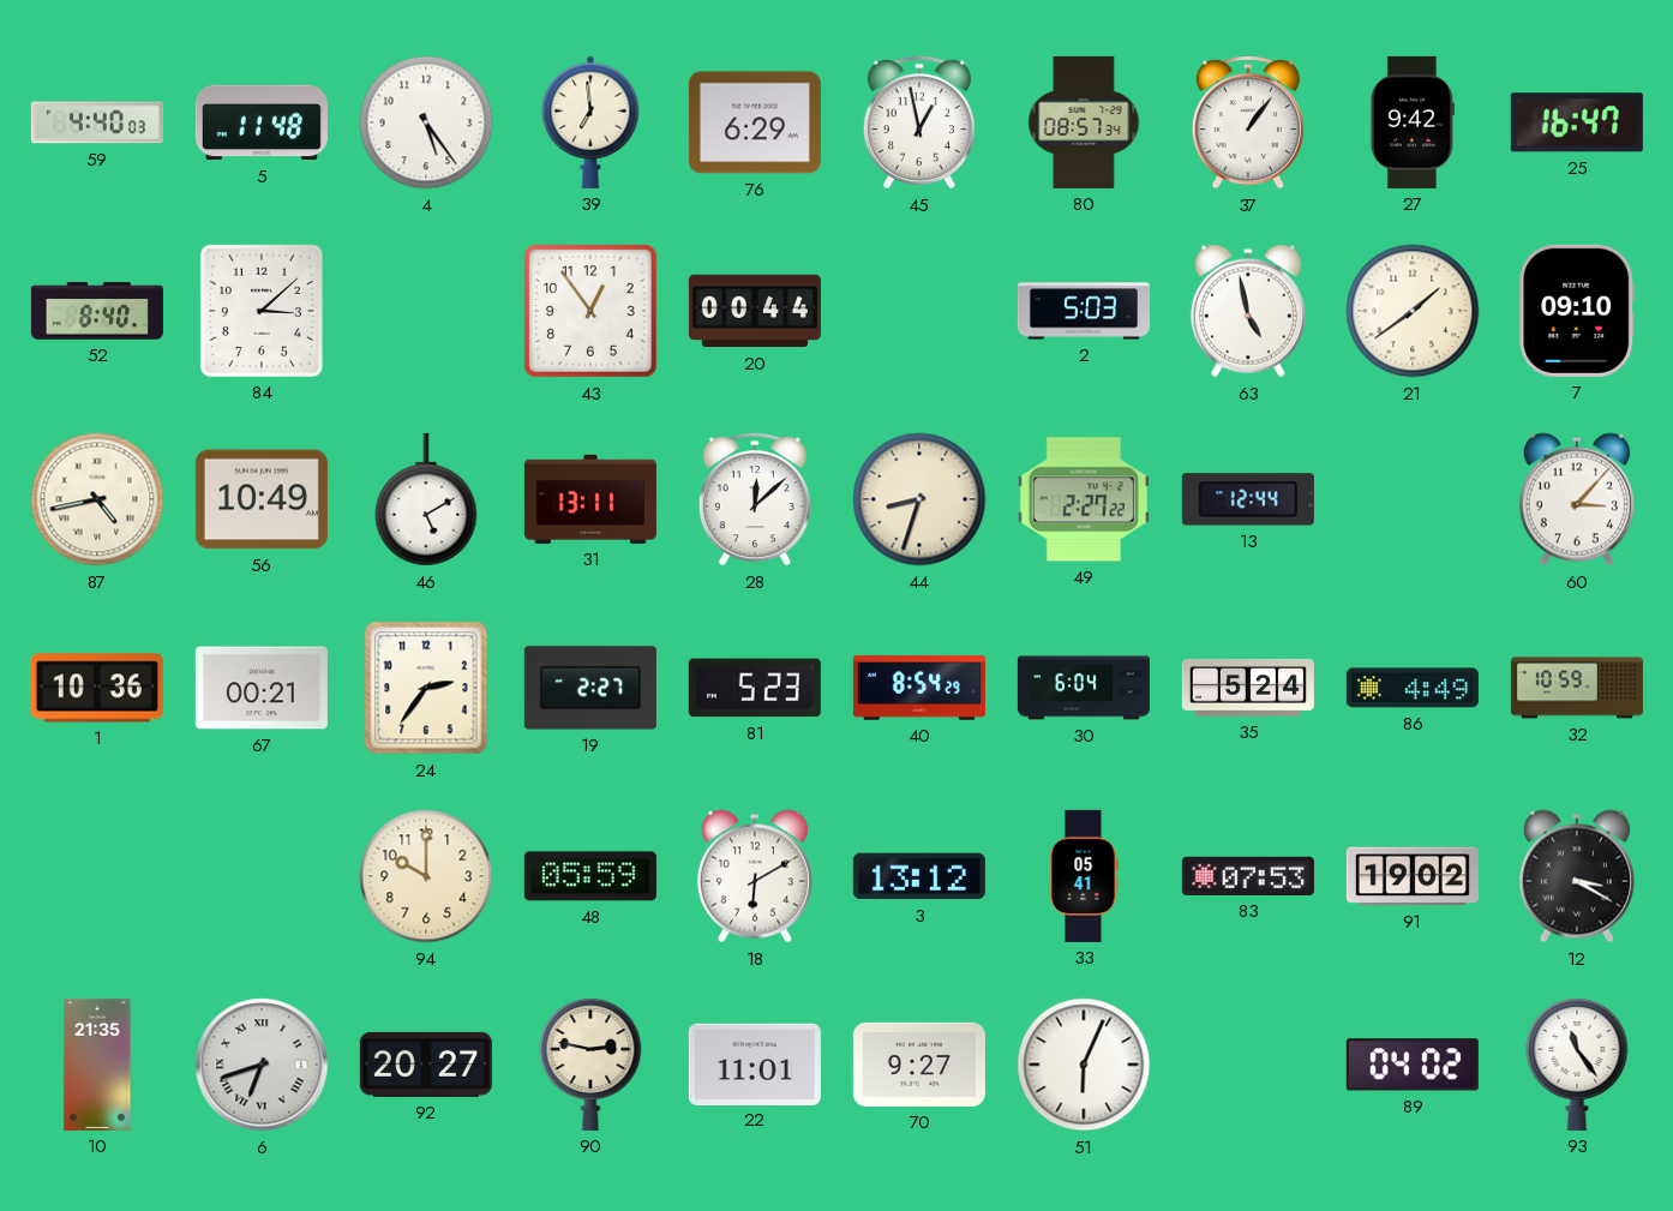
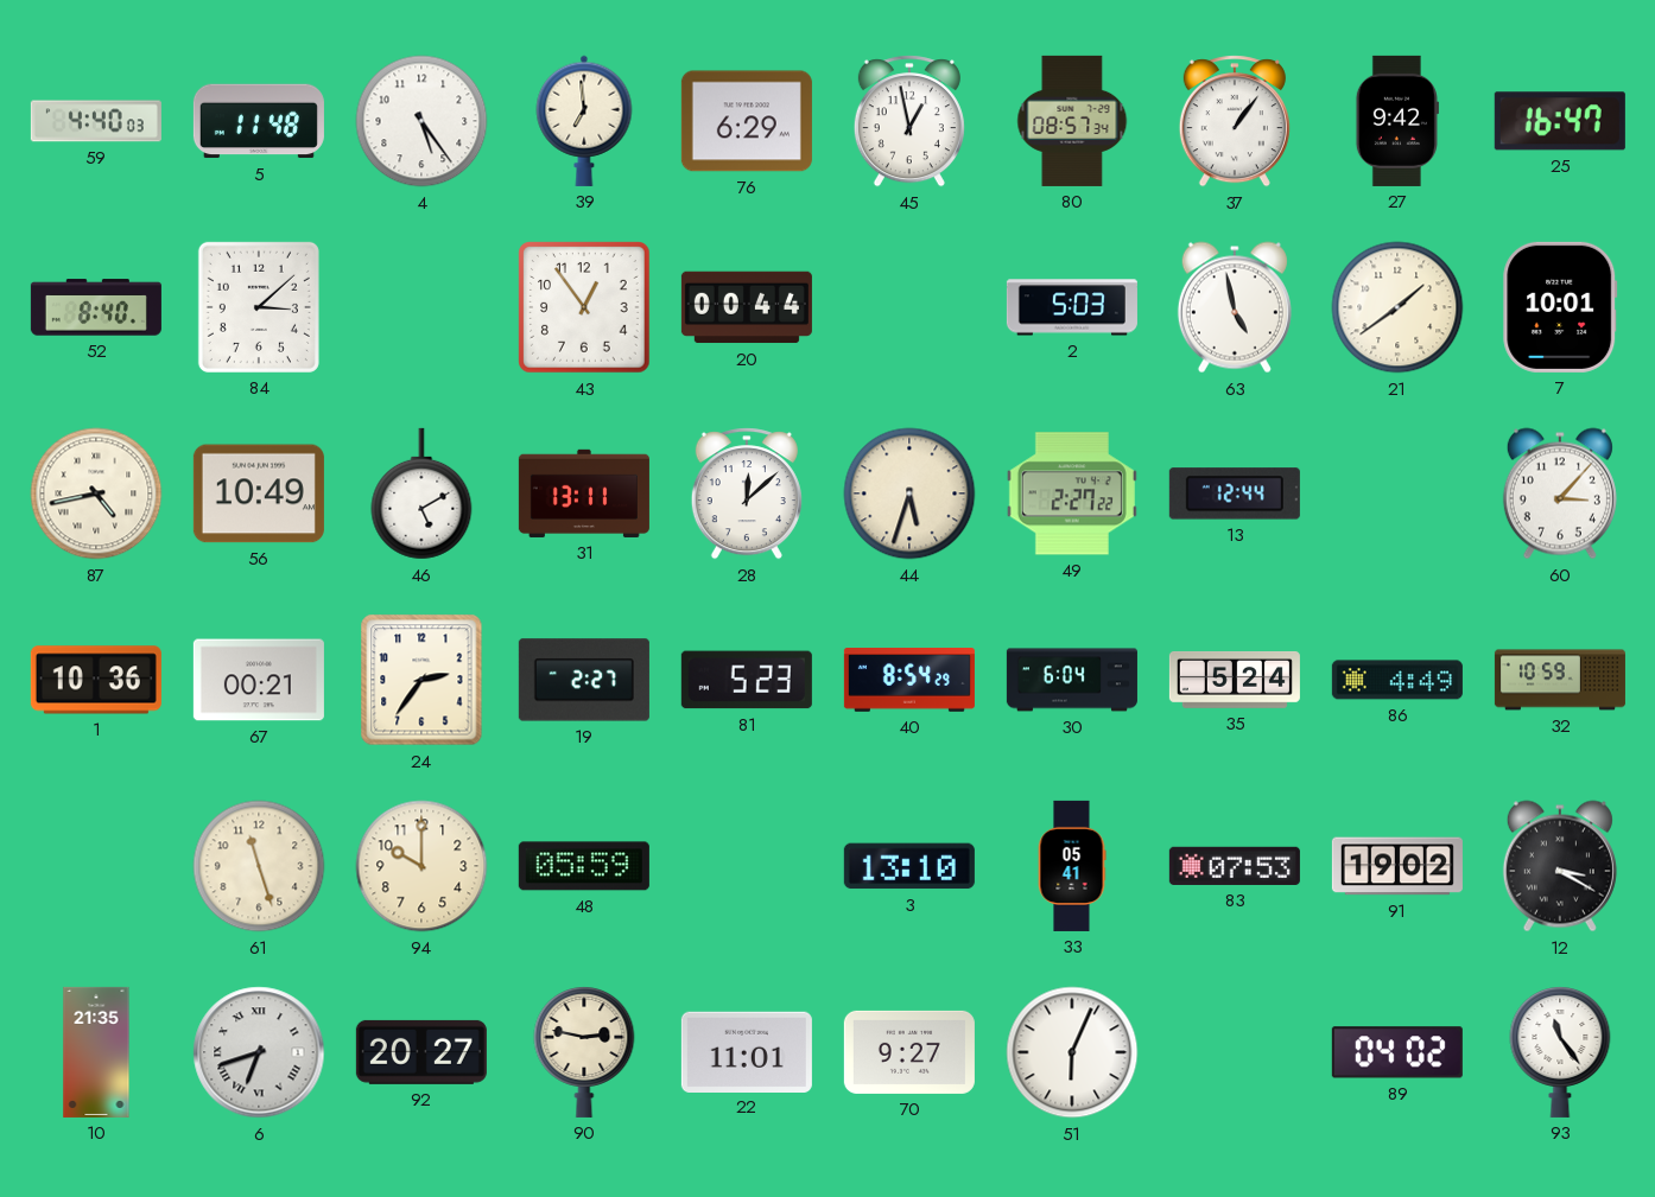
7: 09:10 -> 10:01 (1560, 307)
44: 8:33 -> 5:33 (909, 494)
61: none -> 11:27 (259, 866)
18: 6:10 -> none (755, 876)
3: 13:12 -> 13:10 (909, 866)
